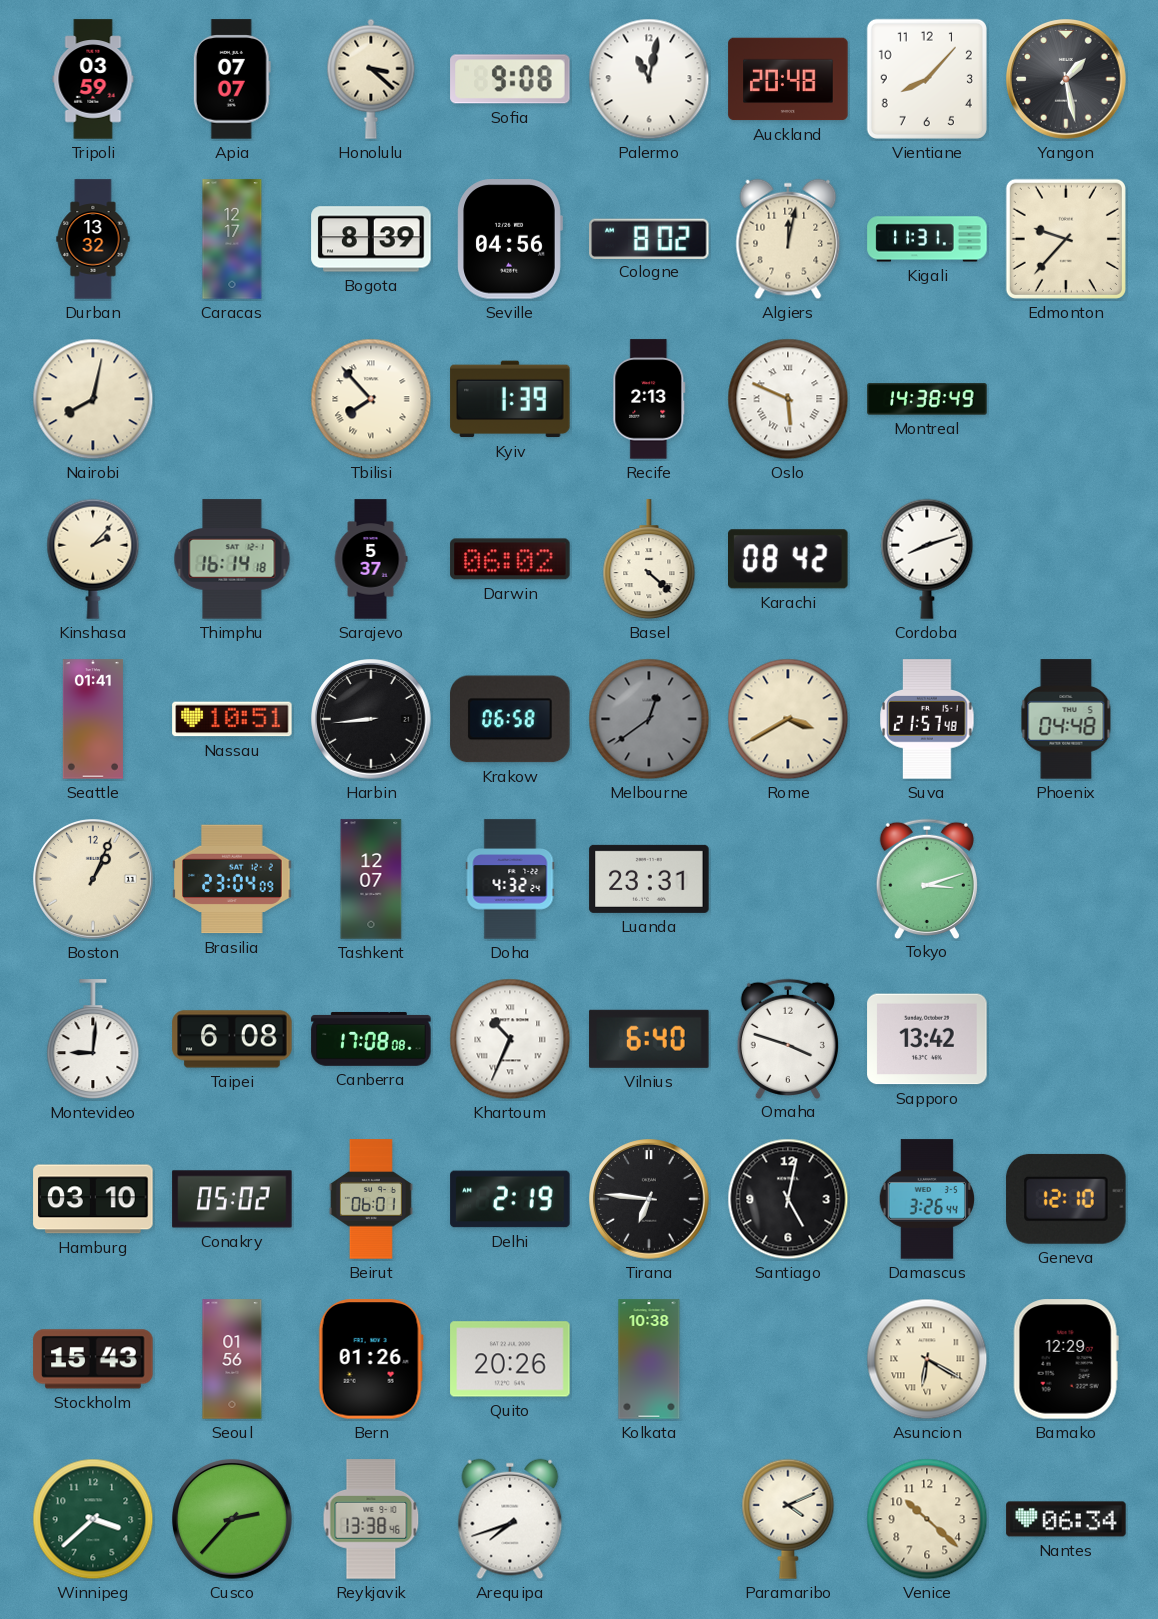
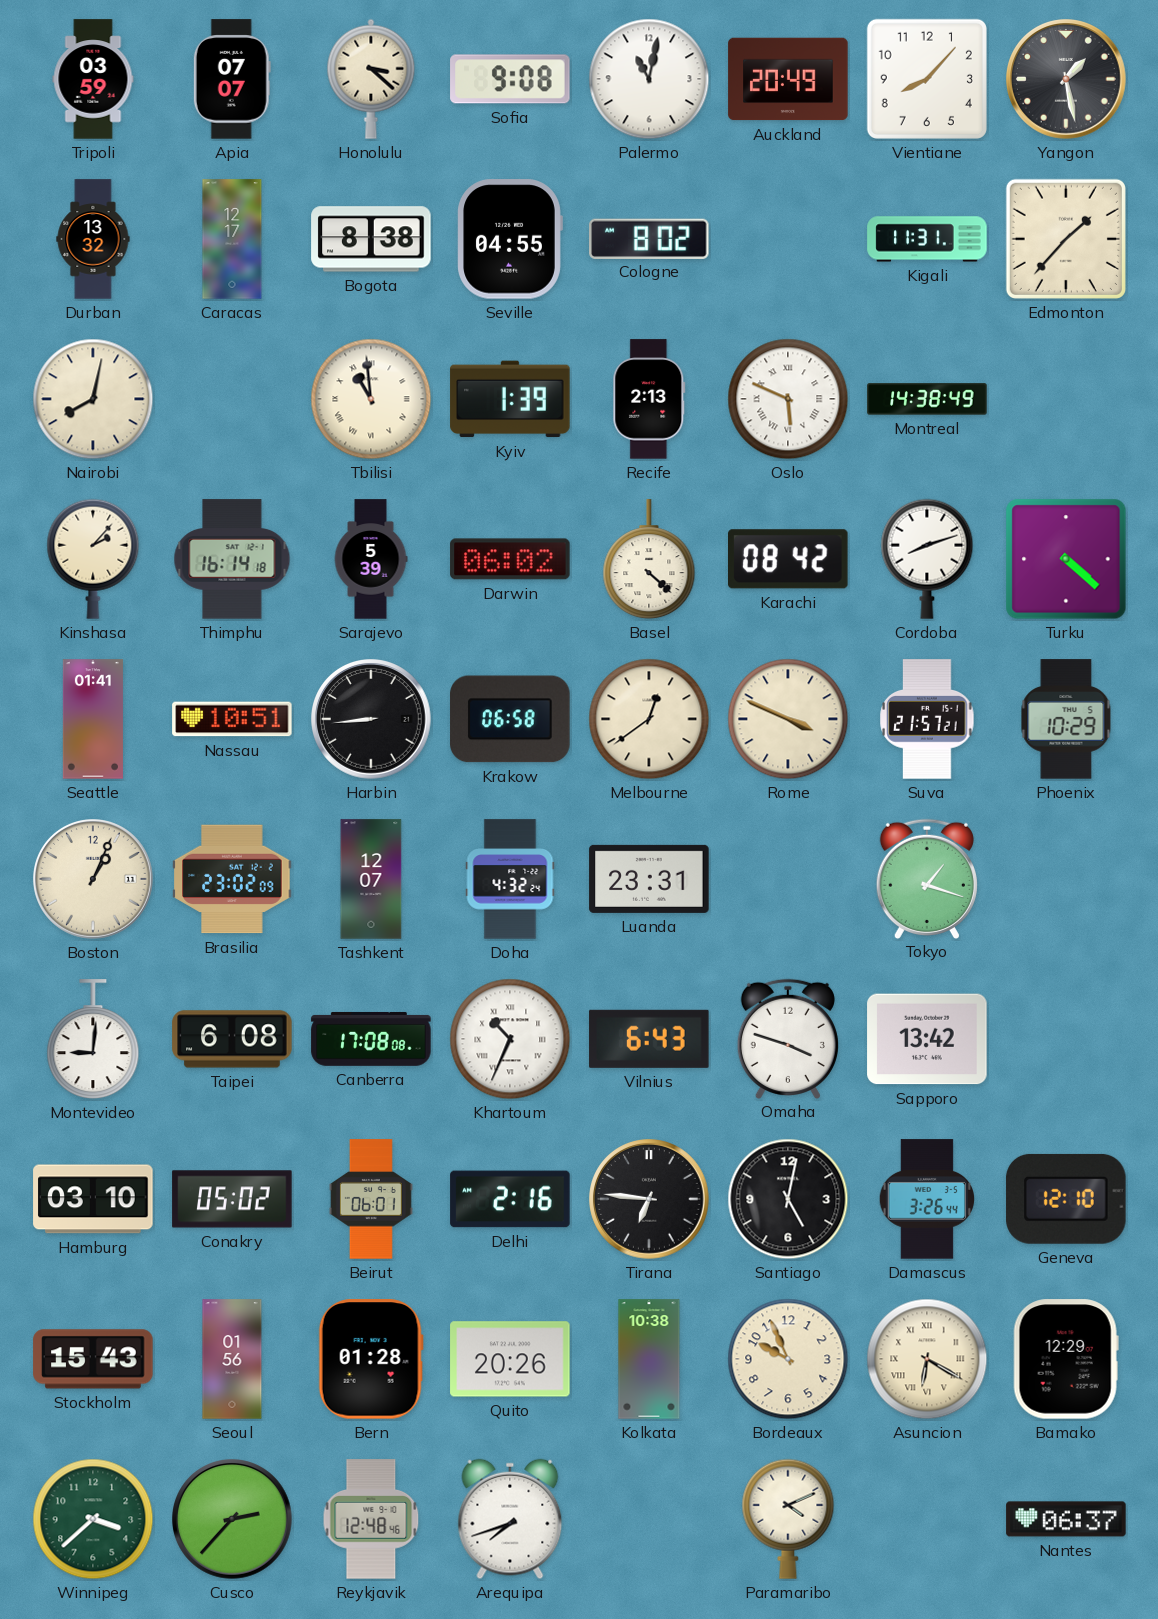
Auckland: 20:48 -> 20:49 (788, 79)
Bogota: 8:39 -> 8:38 (371, 239)
Seville: 04:56 -> 04:55 (510, 239)
Algiers: 12:02 -> none (788, 239)
Edmonton: 9:37 -> 1:37 (1066, 239)
Tbilisi: 7:53 -> 10:59 (371, 399)
Sarajevo: 5:37 -> 5:39 (371, 559)
Turku: none -> 4:22 (1066, 559)
Melbourne dial: grey -> cream (649, 719)
Rome: 3:40 -> 3:49 (788, 719)
Suva: 21:57:48 -> 21:57:21 (927, 719)
Phoenix: 04:48 -> 10:29 (1066, 719)
Brasilia: 23:04 -> 23:02 (232, 879)
Tokyo: 3:12 -> 1:18 (927, 878)
Vilnius: 6:40 -> 6:43 (649, 1039)
Delhi: 2:19 -> 2:16 (510, 1199)
Bern: 01:26 -> 01:28 (371, 1359)
Bordeaux: none -> 9:56 (788, 1359)
Reykjavik: 13:38 -> 12:48 (371, 1519)
Venice: 10:22 -> none (927, 1519)
Nantes: 06:34 -> 06:37 (1066, 1519)
